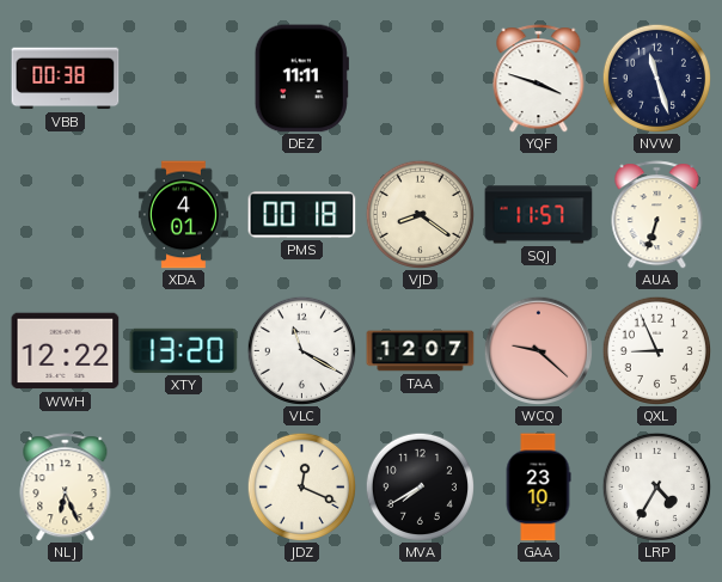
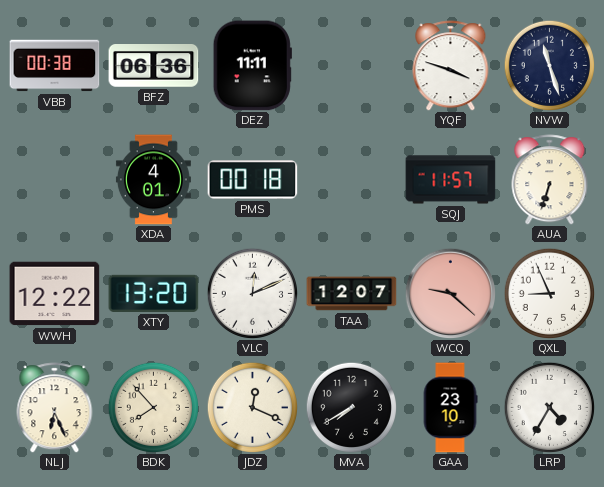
BFZ: none -> 06:36 (154, 66)
VJD: 8:21 -> none (420, 214)
VLC: 11:20 -> 12:11 (252, 293)
BDK: none -> 7:53 (153, 407)
